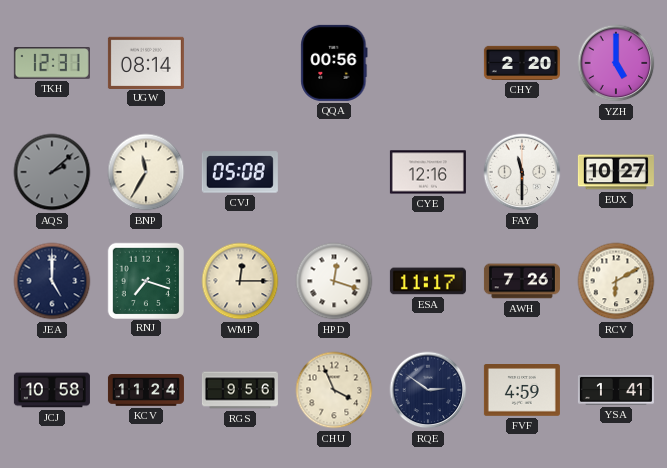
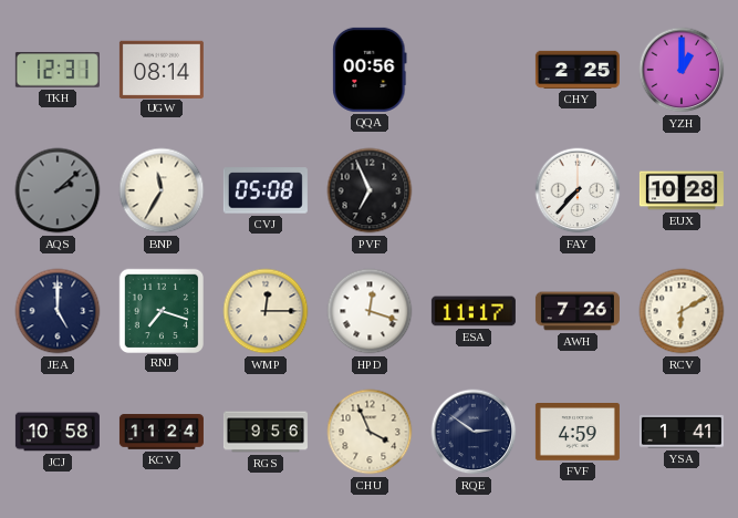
CHY: 2:20 -> 2:25 (578, 70)
YZH: 5:00 -> 1:00 (682, 70)
PVF: none -> 6:56 (370, 190)
CYE: 12:16 -> none (428, 172)
FAY: 11:30 -> 7:37 (578, 190)
EUX: 10:27 -> 10:28 (682, 190)
